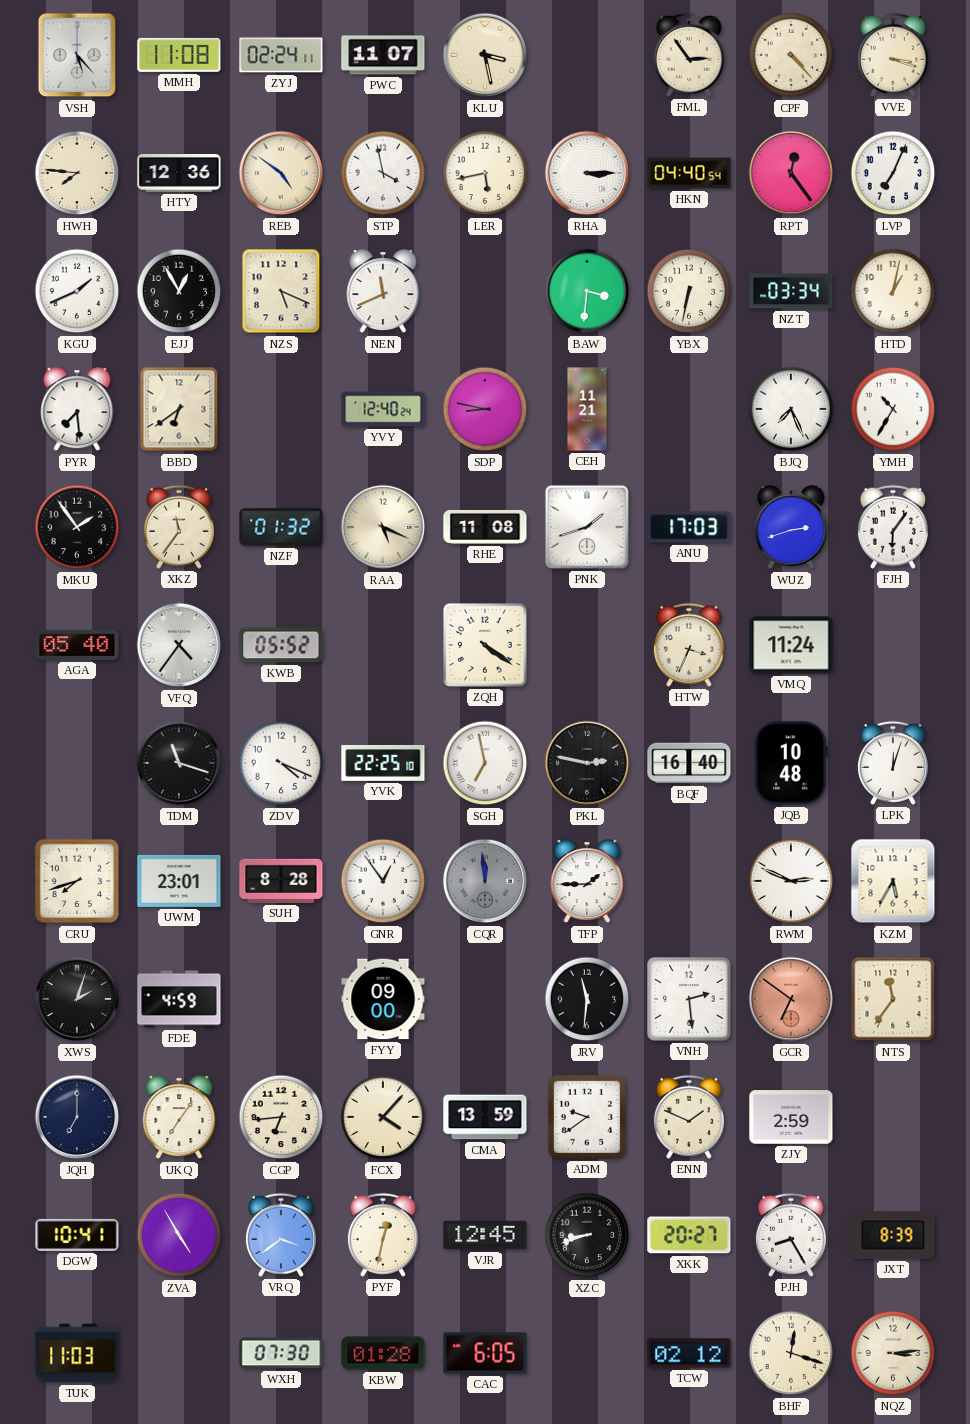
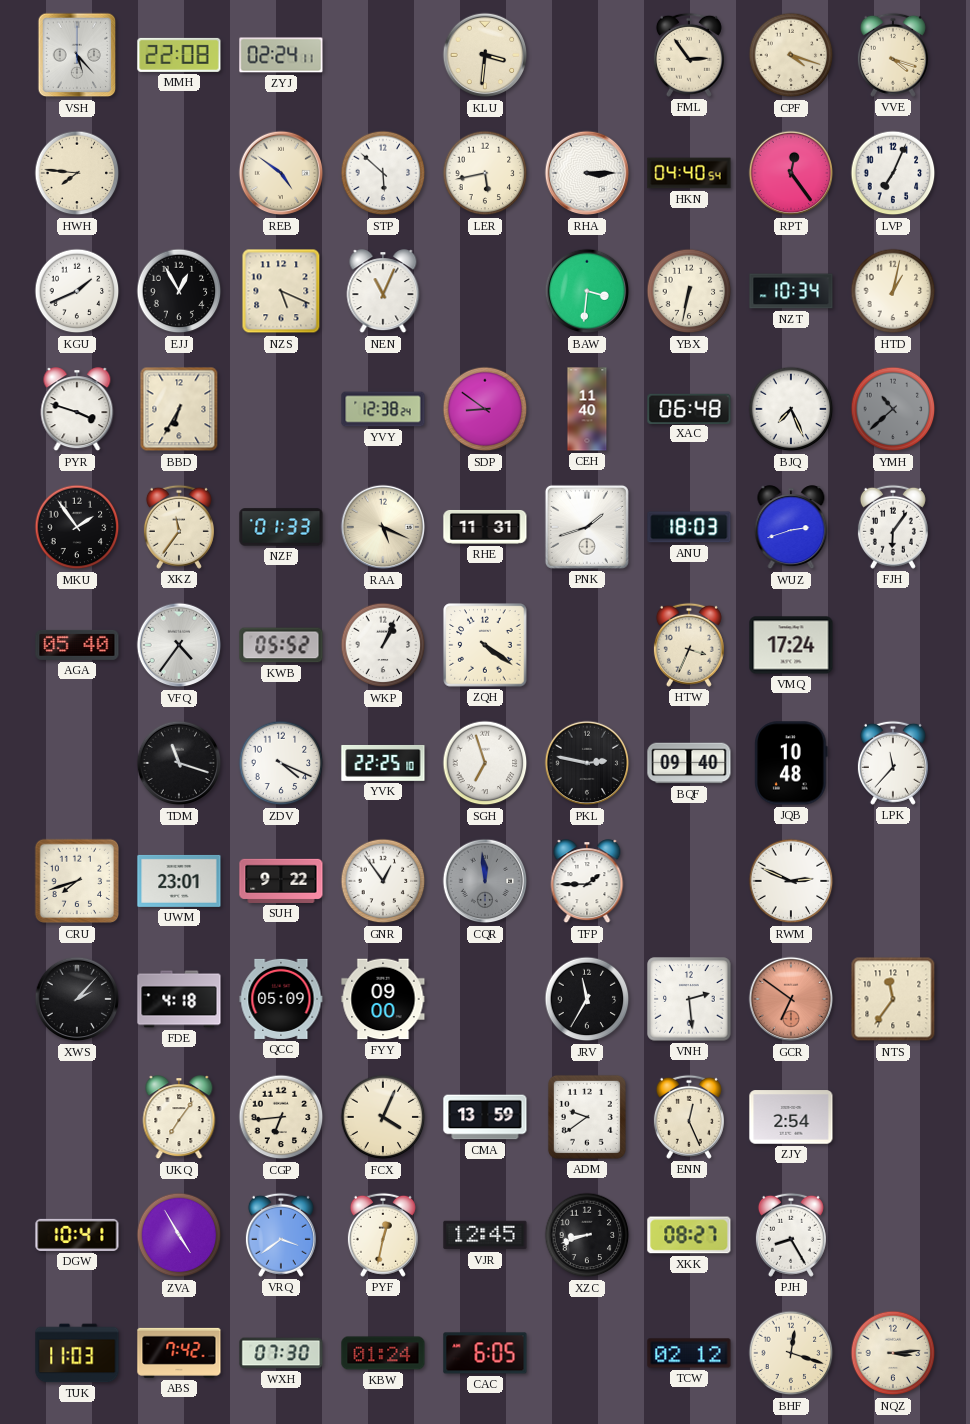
MMH: 11:08 -> 22:08 (179, 55)
PWC: 11:07 -> none (383, 55)
KLU: 3:28 -> 3:31 (485, 55)
CPF: 4:23 -> 4:18 (791, 55)
VVE: 3:18 -> 4:18 (893, 55)
HTY: 12:36 -> none (179, 174)
STP: 3:58 -> 5:52 (383, 173)
NEN: 11:41 -> 11:04 (383, 292)
NZT: 03:34 -> 10:34 (791, 291)
PYR: 7:29 -> 3:48 (77, 410)
BBD: 6:39 -> 6:35 (179, 409)
YVY: 12:40 -> 12:38 (383, 409)
SDP: 8:47 -> 8:51 (485, 409)
CEH: 11:21 -> 11:40 (587, 409)
XAC: none -> 06:48 (689, 408)
YMH: 10:35 -> 10:38 (893, 409)
YMH dial: white -> grey (893, 409)
NZF: 01:32 -> 01:33 (281, 527)
RHE: 11:08 -> 11:31 (485, 527)
ANU: 17:03 -> 18:03 (689, 527)
WKP: none -> 1:04 (383, 645)
VMQ: 11:24 -> 17:24 (791, 645)
SGH: 6:58 -> 6:57 (485, 763)
BQF: 16:40 -> 09:40 (689, 763)
LPK: 12:03 -> 11:37 (893, 763)
SUH: 8:28 -> 9:22 (281, 881)
KZM: 5:35 -> none (893, 881)
XWS: 2:03 -> 2:07 (77, 999)
FDE: 4:59 -> 4:18 (179, 999)
QCC: none -> 05:09 (281, 999)
JRV: 11:31 -> 11:35 (587, 999)
JQH: 7:00 -> none (77, 1117)
FCX: 4:07 -> 4:04 (383, 1117)
ENN: 1:49 -> 12:26 (689, 1117)
ZJY: 2:59 -> 2:54 (791, 1117)
XKK: 20:27 -> 08:27 (689, 1235)
JXT: 8:39 -> none (893, 1235)
ABS: none -> 7:42 (179, 1353)
KBW: 01:28 -> 01:24 (383, 1353)
